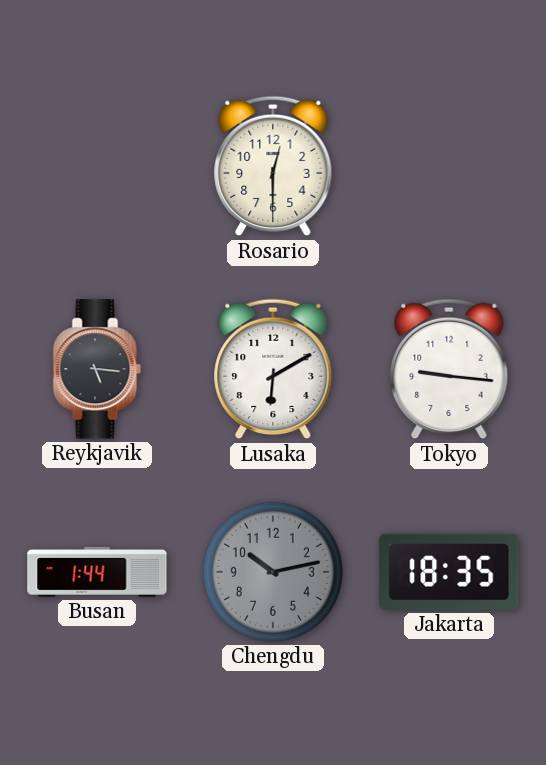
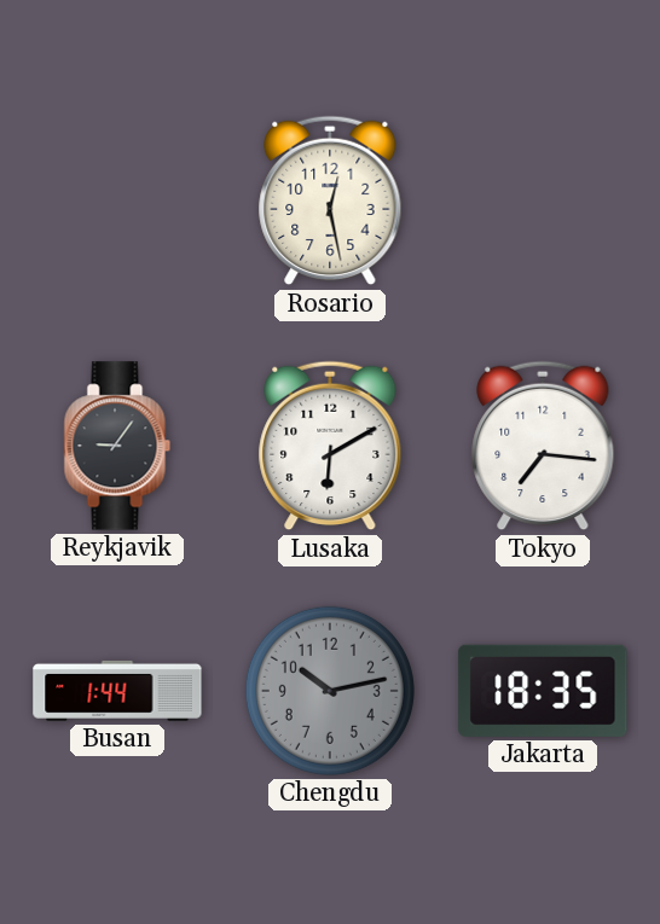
Rosario: 12:30 -> 12:28 (330, 201)
Reykjavik: 5:16 -> 9:06 (117, 446)
Tokyo: 9:16 -> 7:16 (543, 446)
